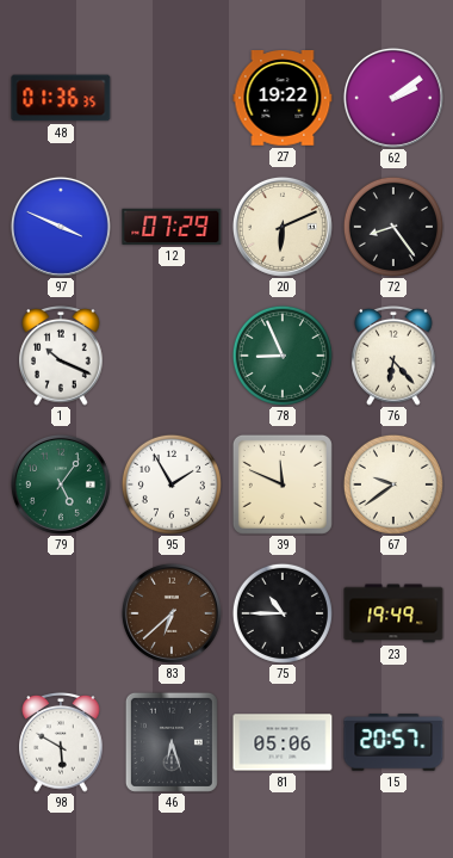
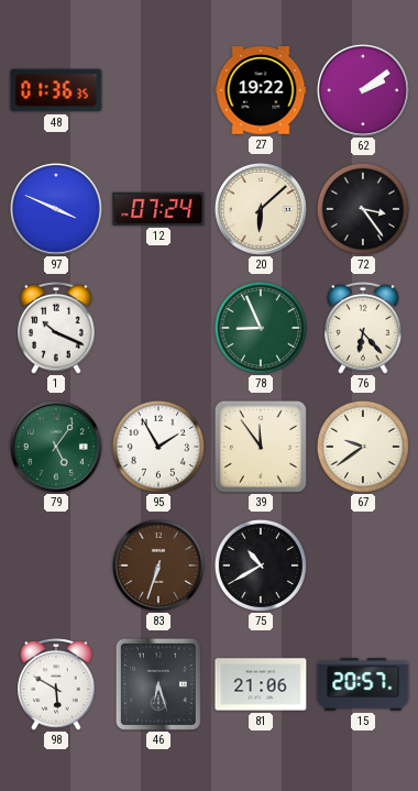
12: 07:29 -> 07:24 (158, 209)
20: 6:11 -> 6:08 (261, 209)
72: 8:24 -> 3:24 (363, 209)
39: 11:49 -> 11:54 (261, 447)
83: 6:38 -> 6:33 (158, 565)
75: 10:45 -> 10:40 (261, 565)
23: 19:49 -> none (393, 613)
81: 05:06 -> 21:06 (261, 684)
